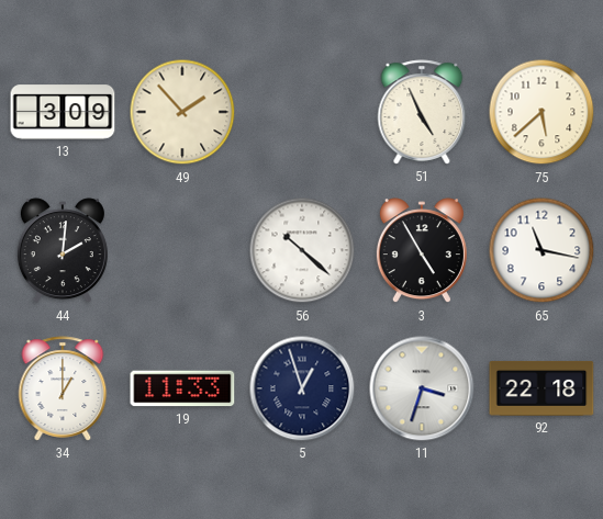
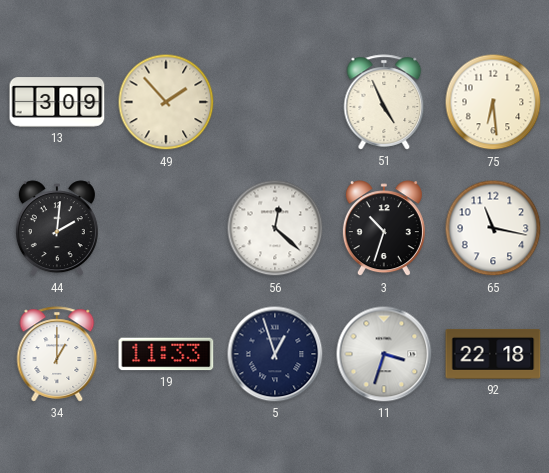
75: 5:38 -> 6:29 (493, 102)
56: 10:22 -> 12:22 (275, 228)
3: 4:55 -> 10:33 (384, 229)
